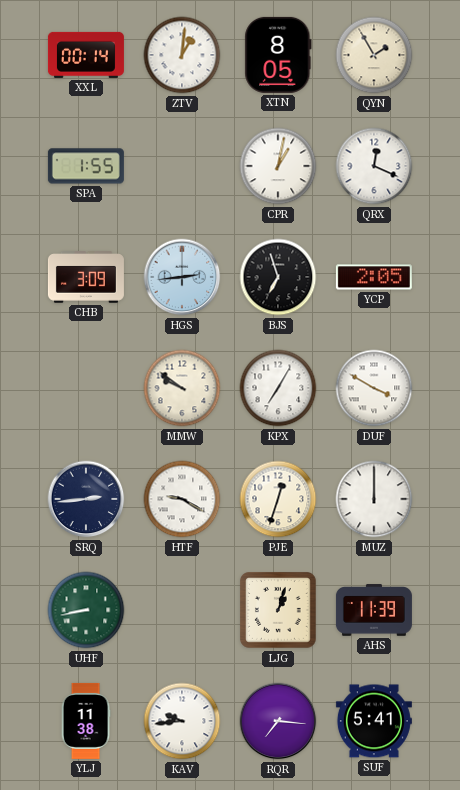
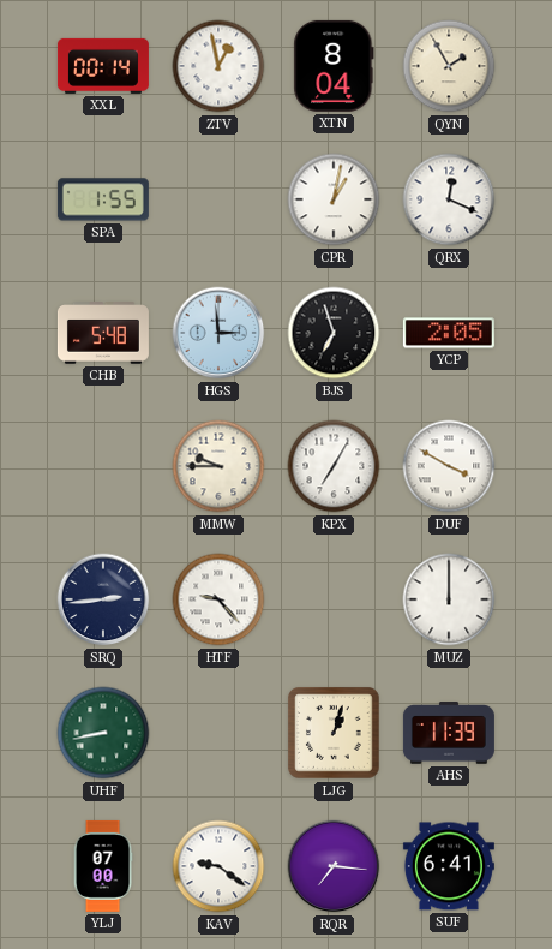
ZTV: 1:01 -> 12:58 (218, 66)
XTN: 8:05 -> 8:04 (334, 66)
CHB: 3:09 -> 5:48 (103, 334)
HGS: 2:44 -> 2:59 (218, 333)
MMW: 9:51 -> 9:45 (218, 466)
HTF: 9:20 -> 9:23 (218, 599)
PJE: 12:33 -> none (278, 499)
YLJ: 11:38 -> 07:00 (103, 866)
KAV: 9:44 -> 9:21 (218, 866)
SUF: 5:41 -> 6:41 (449, 866)
